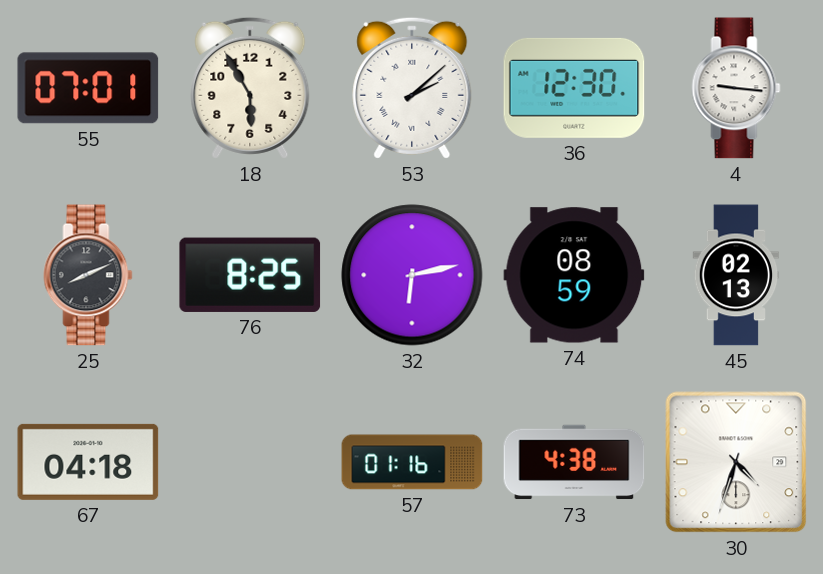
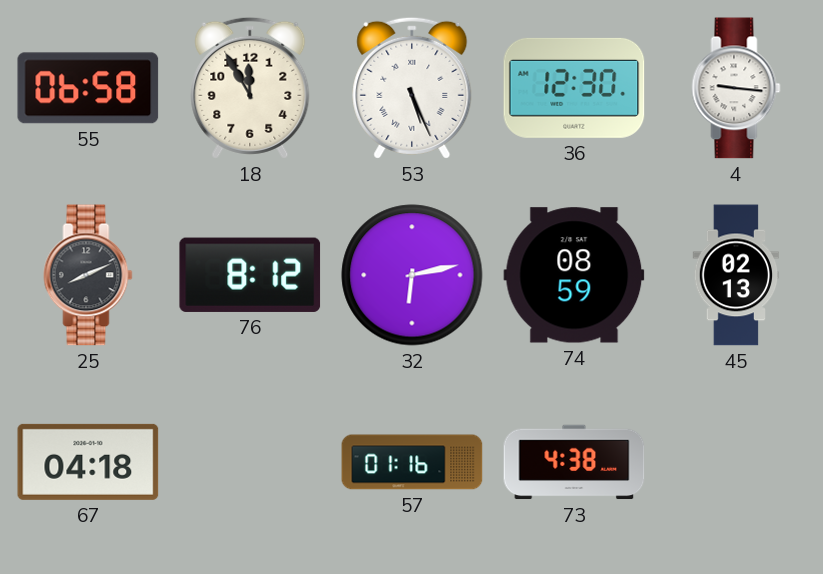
55: 07:01 -> 06:58 (88, 88)
18: 5:55 -> 11:55 (250, 88)
53: 2:08 -> 5:26 (412, 88)
76: 8:25 -> 8:12 (250, 275)
30: 4:33 -> none (736, 462)
